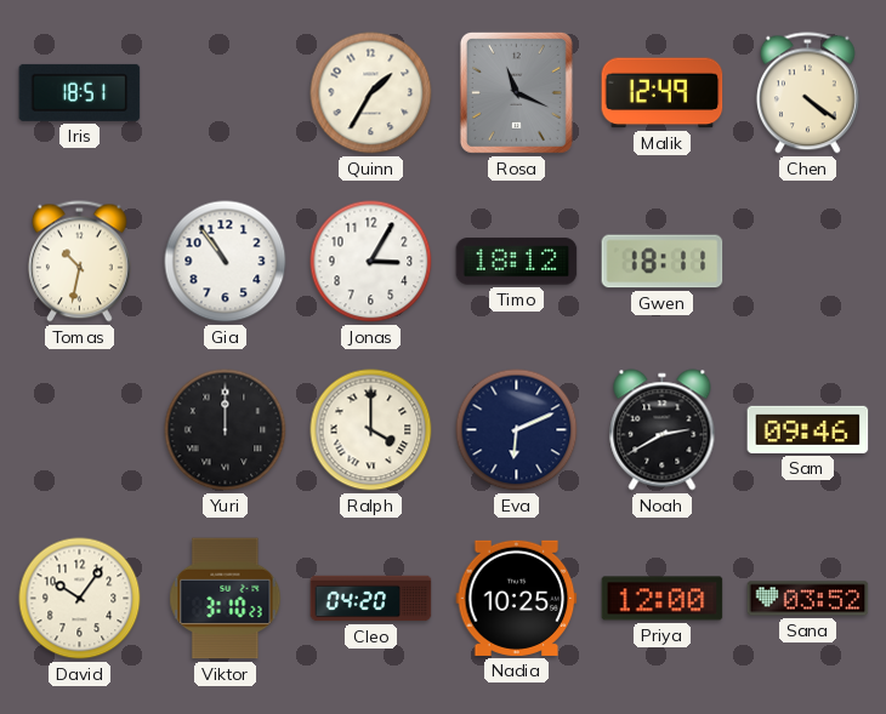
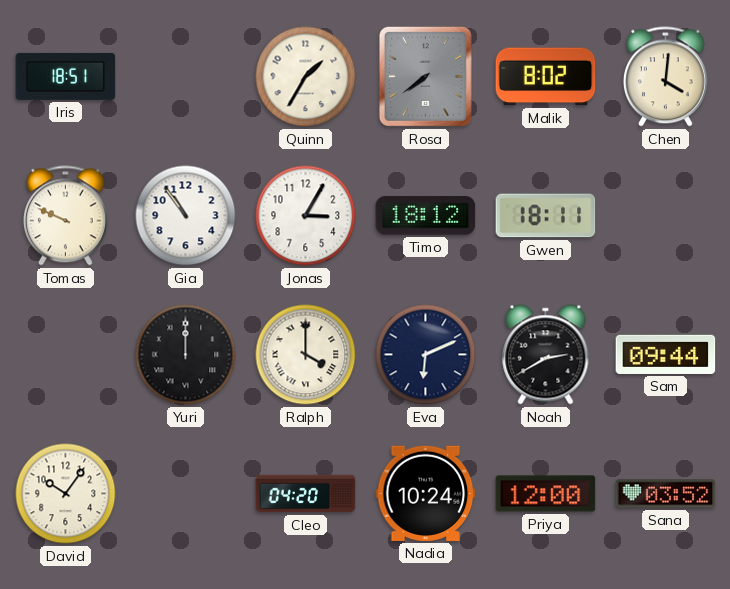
Rosa: 11:19 -> 7:39 (425, 76)
Malik: 12:49 -> 8:02 (546, 77)
Chen: 4:21 -> 4:01 (665, 77)
Tomas: 10:32 -> 9:49 (65, 216)
Sam: 09:46 -> 09:44 (666, 354)
Viktor: 3:10 -> none (226, 599)
Nadia: 10:25 -> 10:24 (426, 493)
